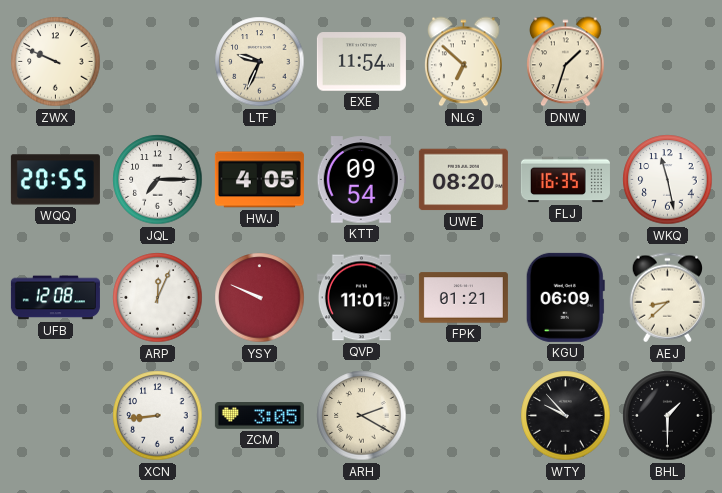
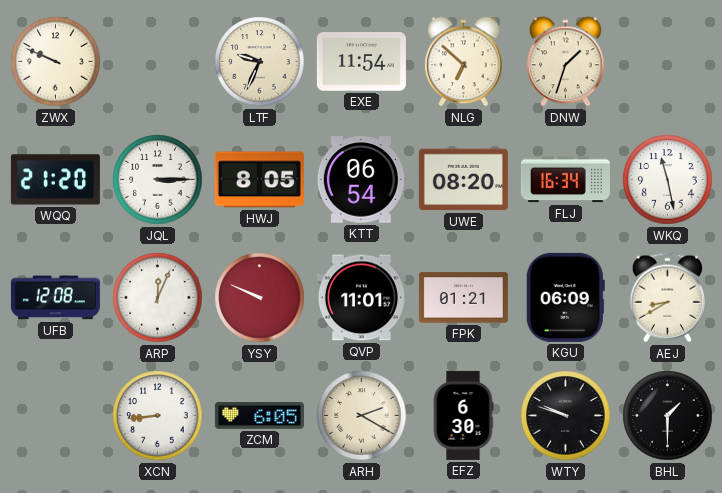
WQQ: 20:55 -> 21:20 (55, 180)
JQL: 7:15 -> 3:15 (158, 180)
HWJ: 4:05 -> 8:05 (259, 180)
KTT: 09:54 -> 06:54 (361, 180)
FLJ: 16:35 -> 16:34 (565, 180)
AEJ: 8:38 -> 8:40 (667, 298)
ZCM: 3:05 -> 6:05 (259, 416)
EFZ: none -> 6:30 (463, 415)
WTY: 9:53 -> 9:48 (566, 416)
